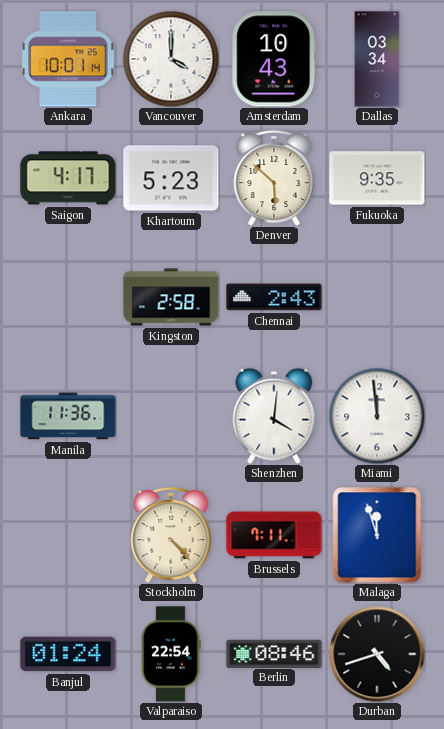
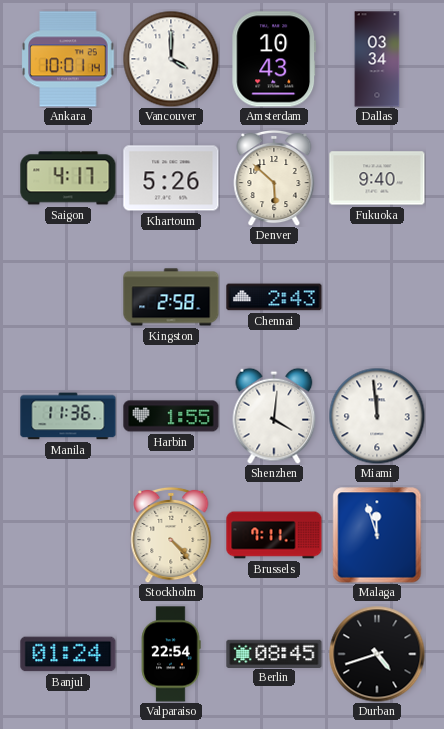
Khartoum: 5:23 -> 5:26 (171, 178)
Fukuoka: 9:35 -> 9:40 (377, 178)
Harbin: none -> 1:55 (171, 416)
Berlin: 08:46 -> 08:45 (274, 653)
